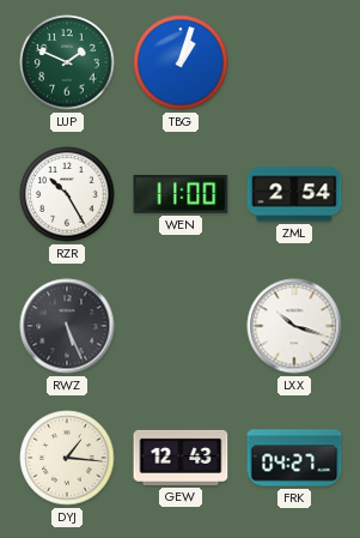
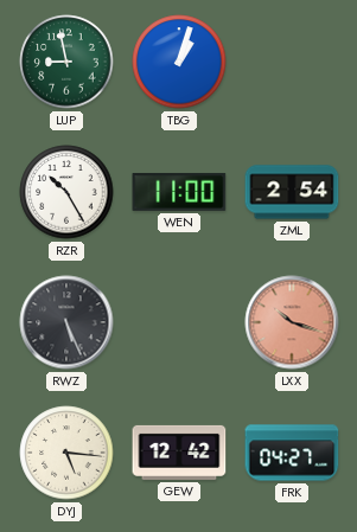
LUP: 1:49 -> 8:58 (66, 62)
LXX dial: white -> salmon (292, 322)
DYJ: 1:16 -> 5:16 (66, 453)
GEW: 12:43 -> 12:42 (179, 453)
